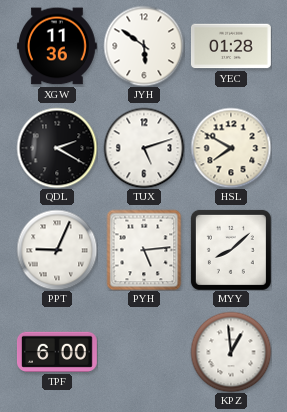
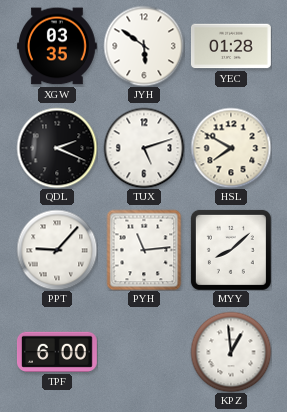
XGW: 11:36 -> 03:35 (57, 46)
QDL: 2:20 -> 2:19 (57, 148)
PPT: 9:04 -> 9:07 (57, 250)
PYH: 5:14 -> 11:14 (144, 250)
